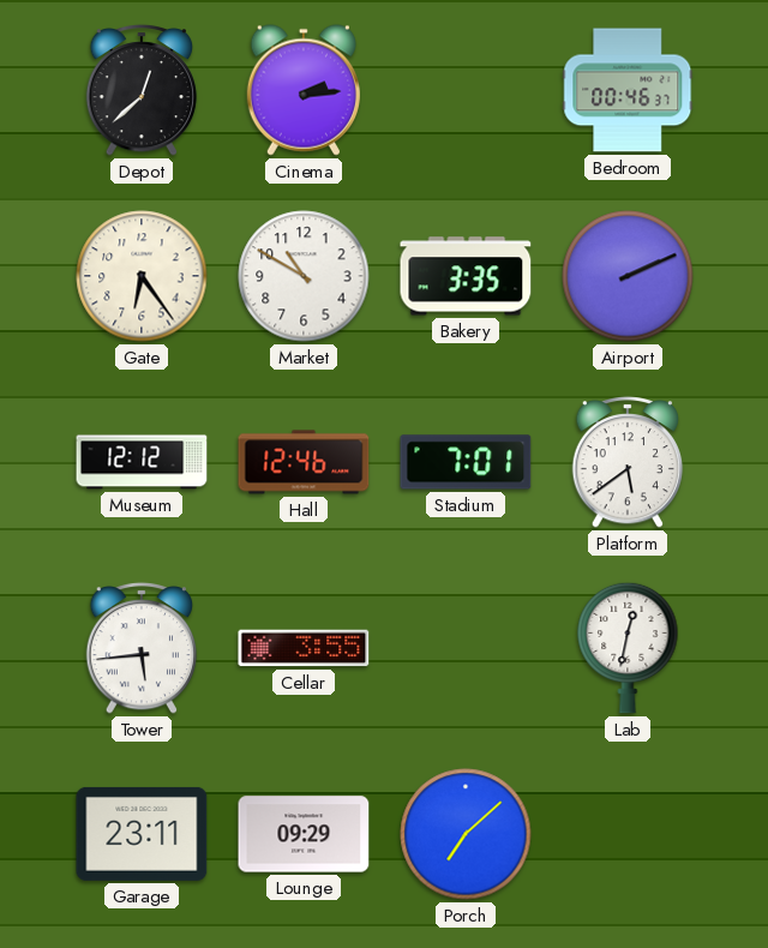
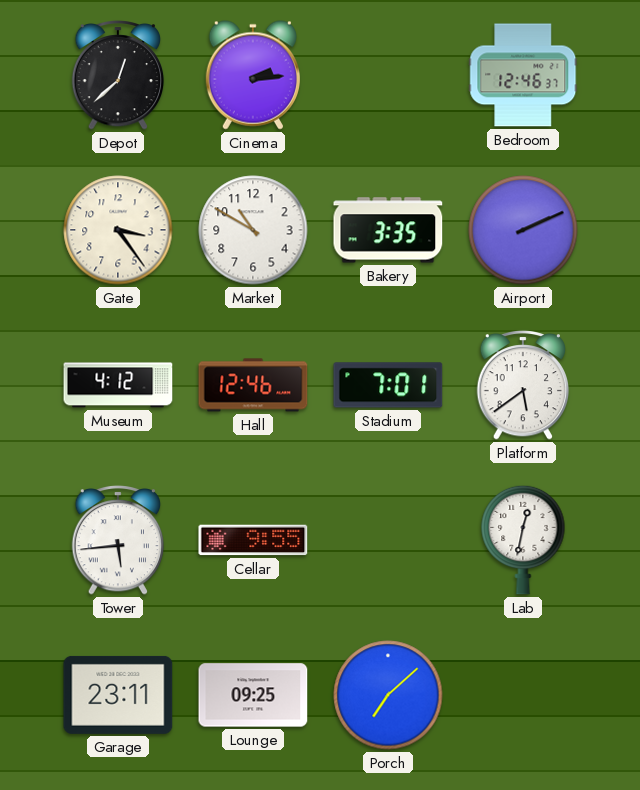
Bedroom: 00:46 -> 12:46 (523, 75)
Gate: 6:24 -> 3:24 (118, 230)
Museum: 12:12 -> 4:12 (118, 385)
Cellar: 3:55 -> 9:55 (253, 540)
Lounge: 09:29 -> 09:25 (253, 695)
